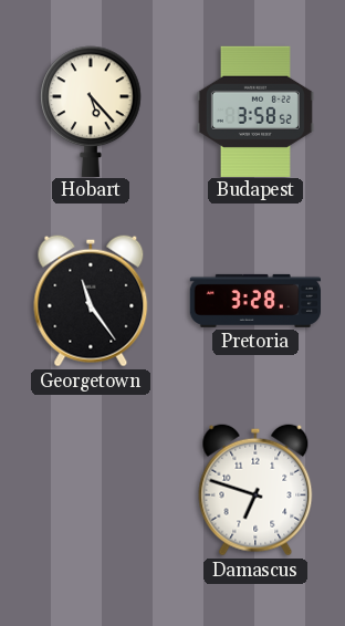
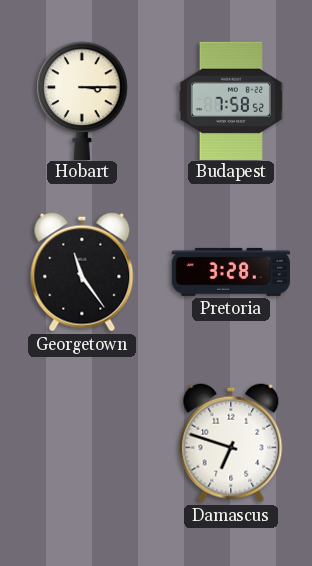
Hobart: 5:23 -> 3:15 (82, 100)
Budapest: 3:58 -> 7:58 (231, 100)
